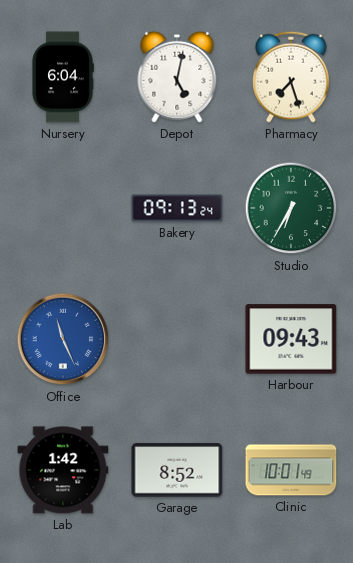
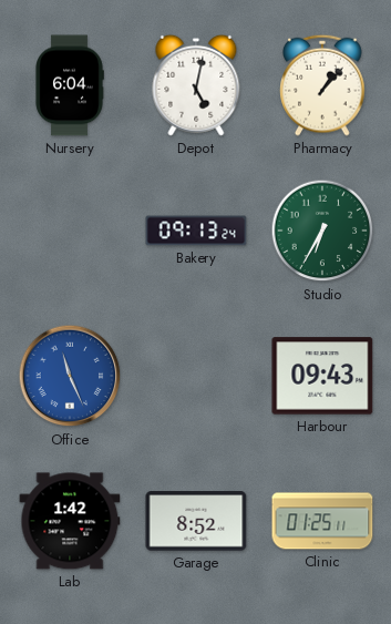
Pharmacy: 7:27 -> 1:07 (322, 85)
Clinic: 10:01 -> 01:25 (322, 521)
